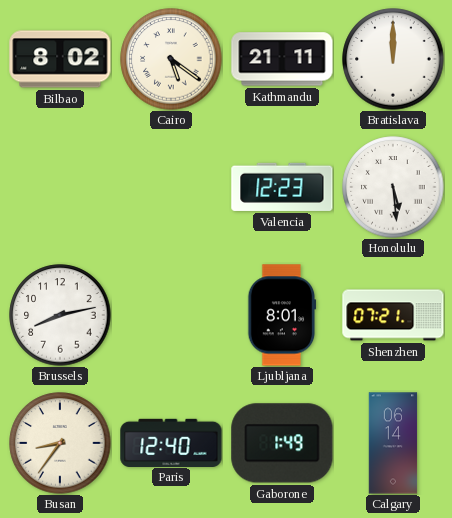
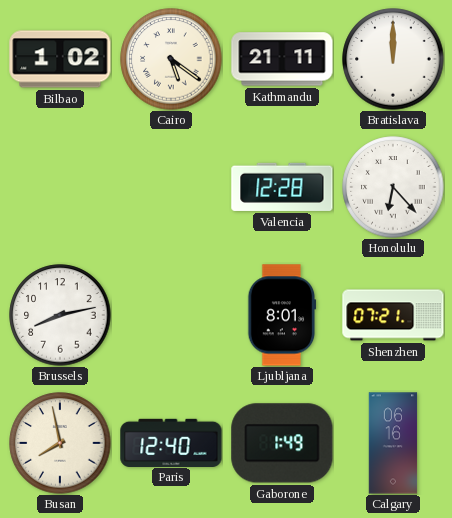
Bilbao: 8:02 -> 1:02 (60, 59)
Valencia: 12:23 -> 12:28 (282, 187)
Honolulu: 5:29 -> 6:23 (393, 187)
Busan: 8:36 -> 7:58 (60, 443)
Calgary: 06:14 -> 06:16 (393, 443)
